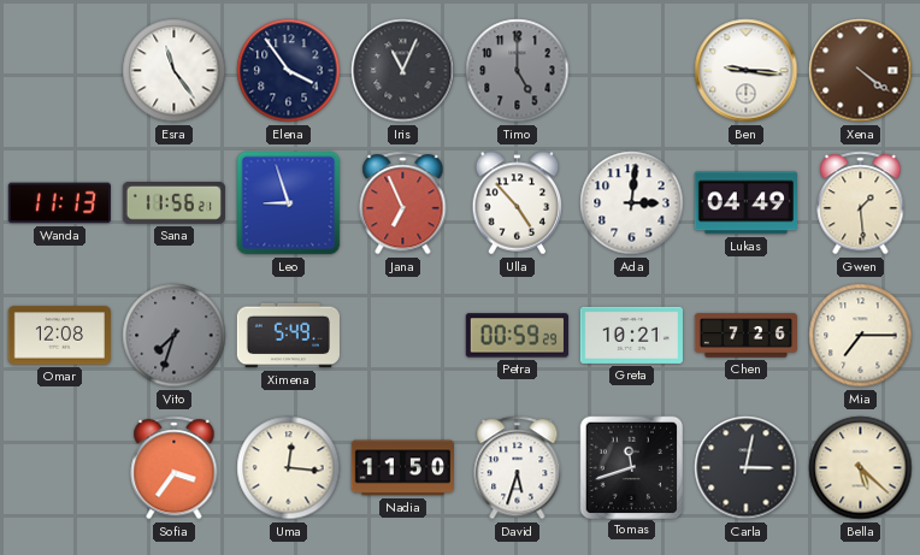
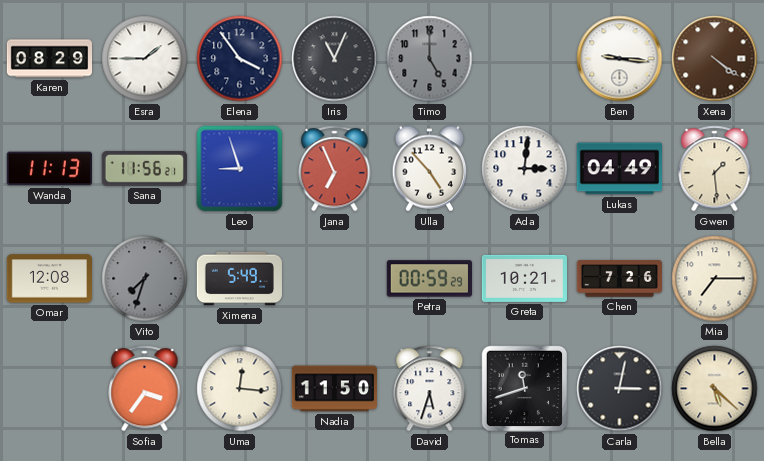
Karen: none -> 08:29 (49, 59)
Esra: 11:24 -> 1:45 (145, 59)
